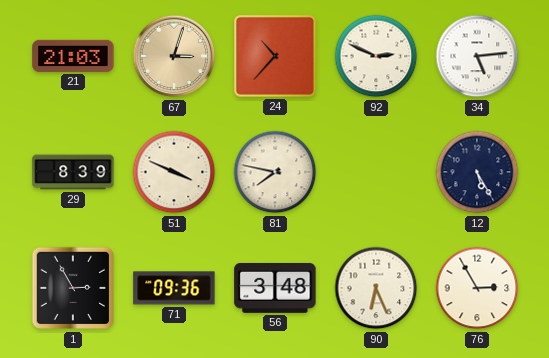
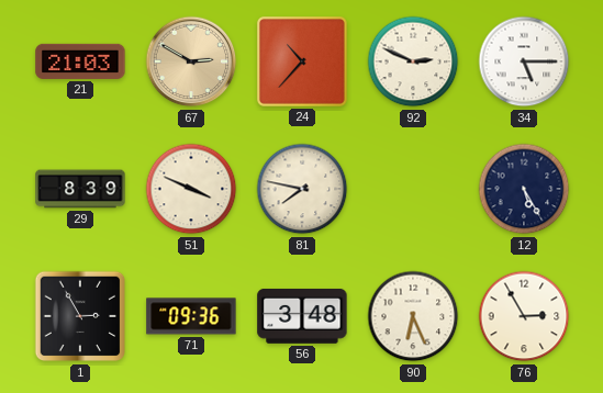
67: 3:03 -> 2:50 (191, 61)
34: 5:14 -> 5:15 (524, 61)
